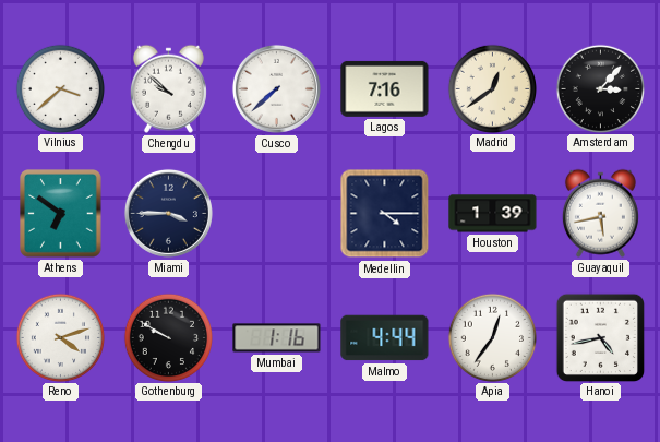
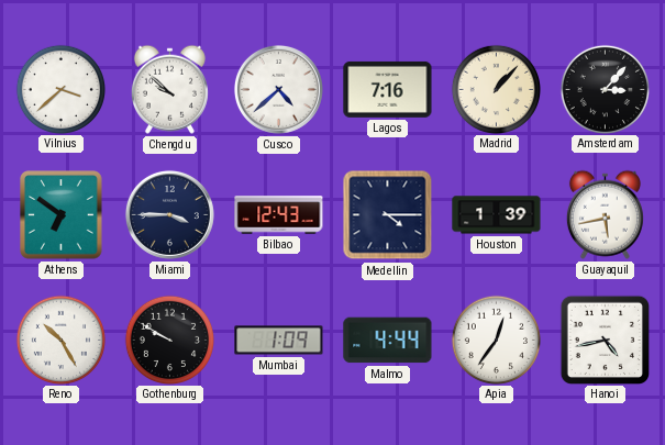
Cusco: 7:38 -> 4:38 (278, 89)
Madrid: 12:39 -> 1:07 (496, 89)
Bilbao: none -> 12:43 (279, 215)
Reno: 4:12 -> 10:25 (60, 340)
Mumbai: 1:16 -> 1:09 (279, 341)
